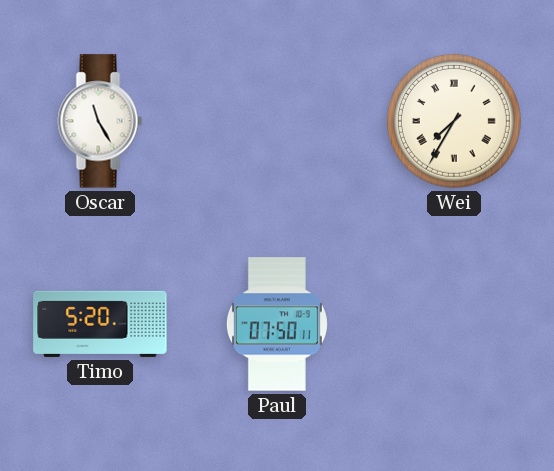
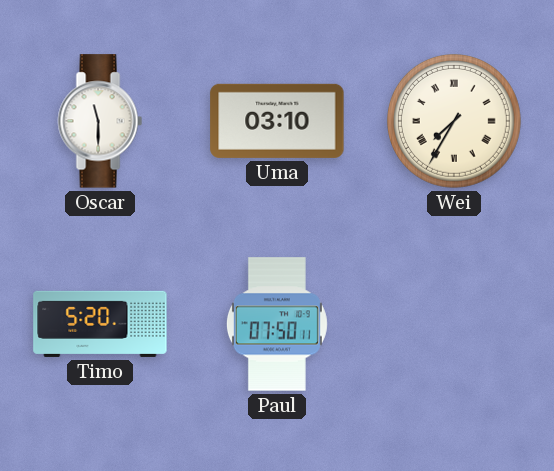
Oscar: 11:25 -> 11:30 (100, 121)
Uma: none -> 03:10 (277, 121)
